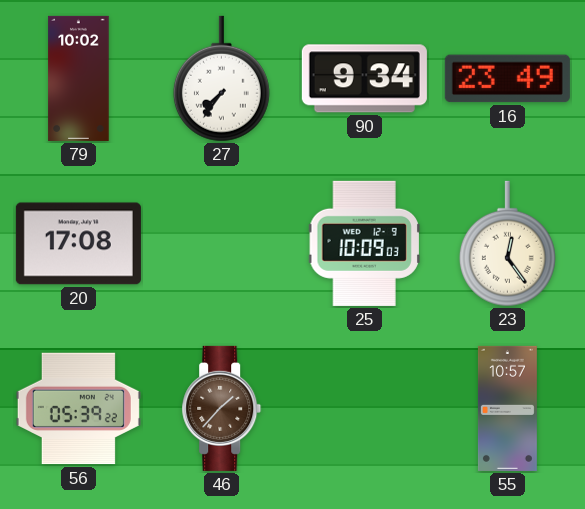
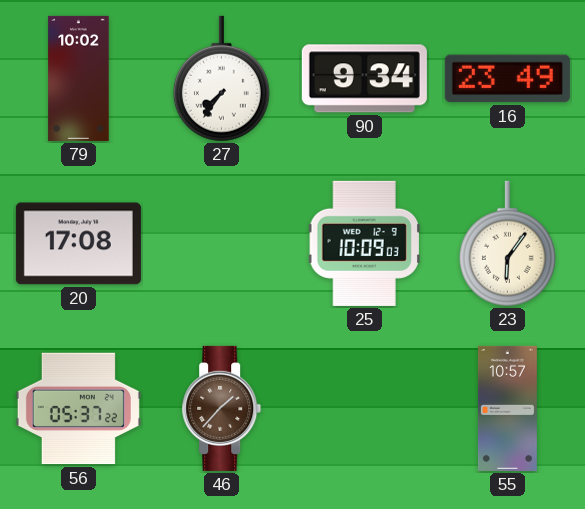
23: 12:24 -> 6:06 (507, 244)
56: 05:39 -> 05:37 (78, 409)
